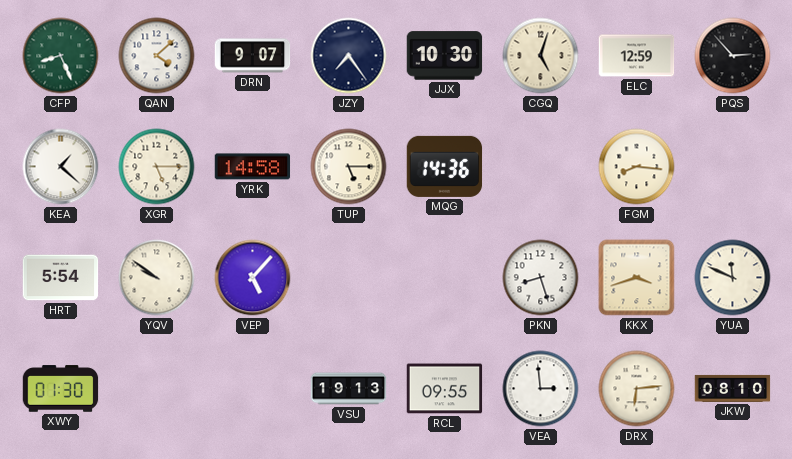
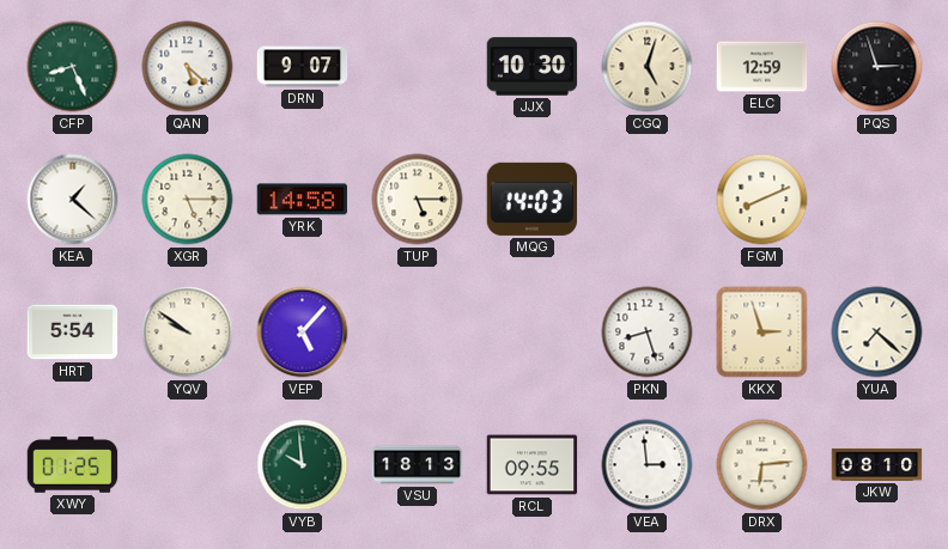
QAN: 4:08 -> 5:22 (188, 67)
JZY: 7:24 -> none (349, 56)
PQS: 2:53 -> 2:57 (877, 67)
MQG: 14:36 -> 14:03 (533, 199)
FGM: 8:16 -> 8:11 (762, 200)
KKX: 3:42 -> 2:57 (762, 333)
YUA: 11:49 -> 7:22 (877, 333)
XWY: 01:30 -> 01:25 (73, 465)
VYB: none -> 9:59 (303, 465)
VSU: 19:13 -> 18:13 (418, 465)
